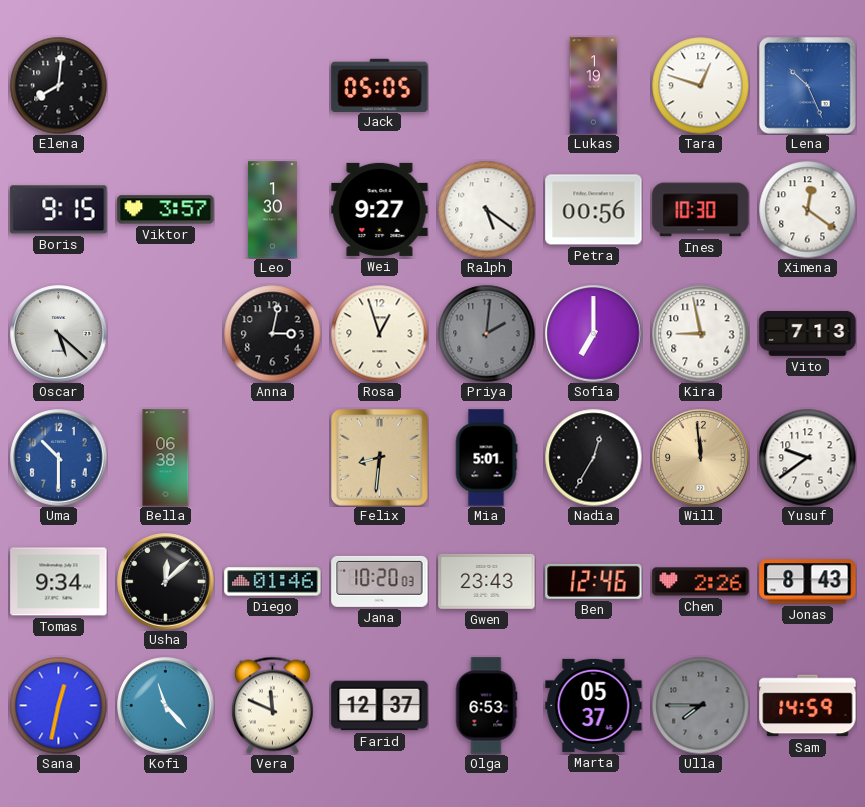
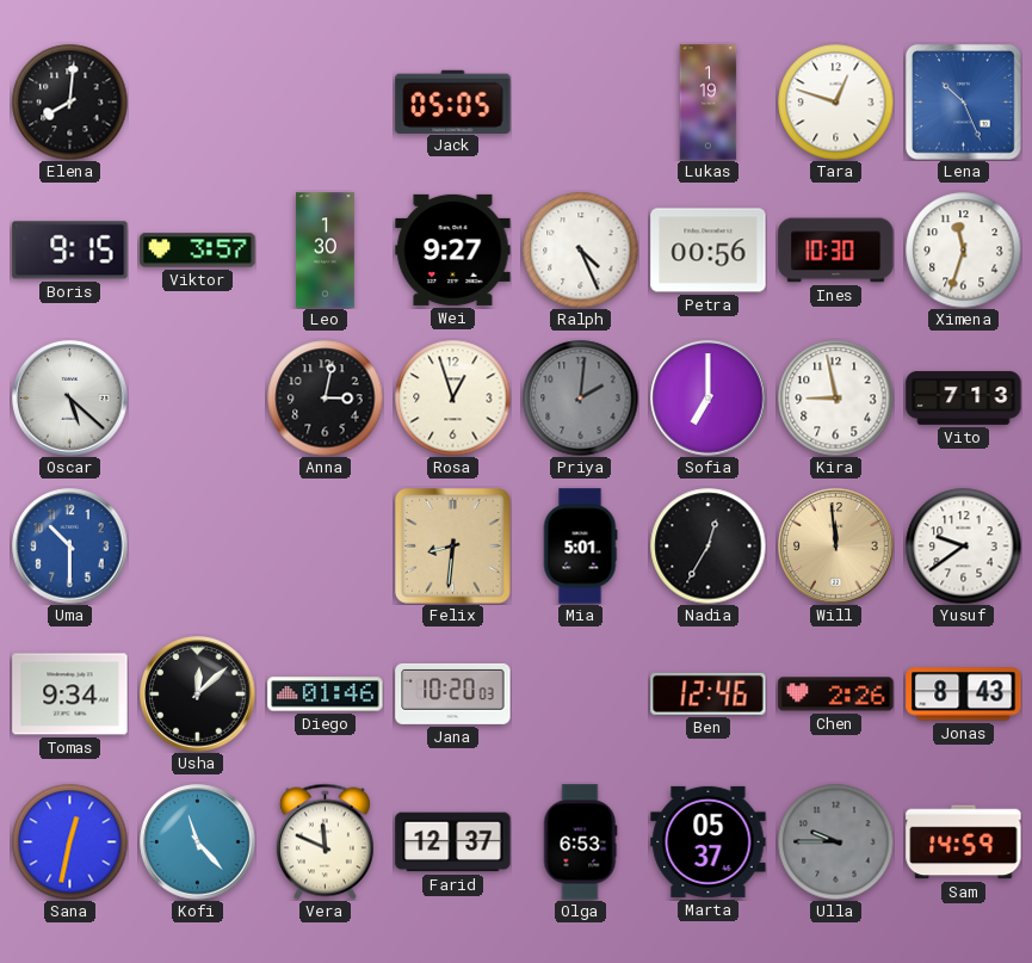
Ralph: 5:21 -> 4:26 (580, 249)
Ximena: 12:21 -> 11:33 (963, 249)
Bella: 06:38 -> none (166, 458)
Gwen: 23:43 -> none (487, 581)
Ulla: 7:45 -> 9:45 (835, 841)
